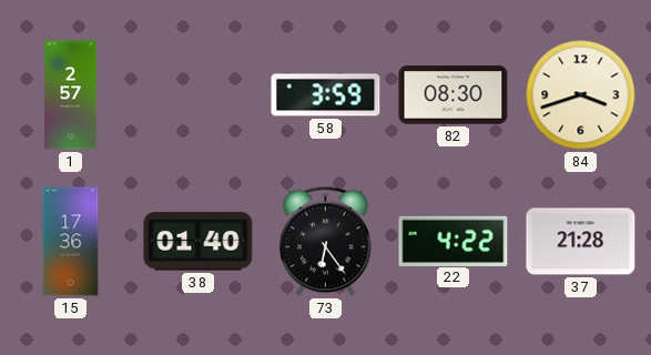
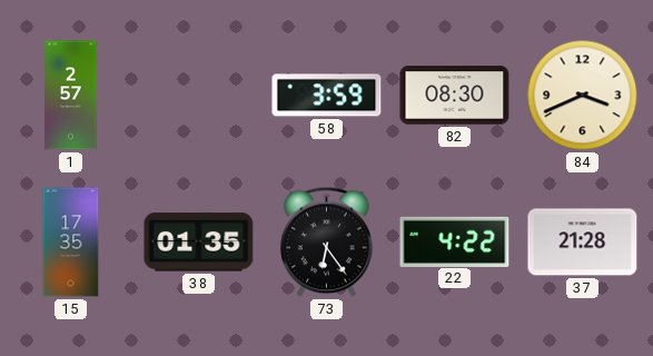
84: 3:42 -> 3:41 (583, 96)
15: 17:36 -> 17:35 (71, 243)
38: 01:40 -> 01:35 (199, 243)
